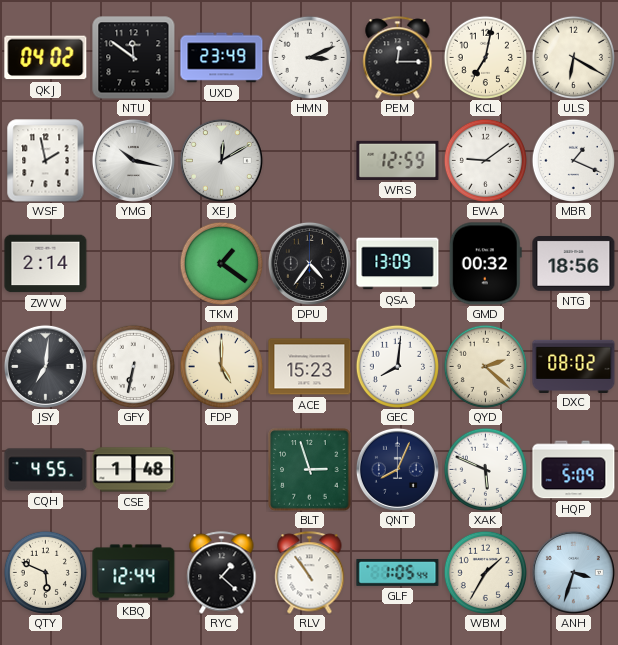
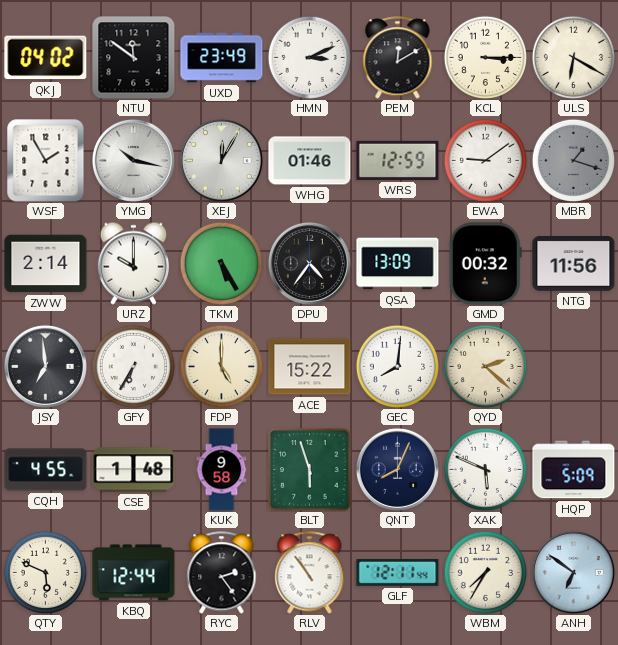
PEM: 12:15 -> 12:10 (398, 58)
KCL: 7:02 -> 3:15 (485, 57)
WSF: 1:58 -> 1:55 (46, 161)
XEJ: 12:10 -> 12:05 (221, 160)
WHG: none -> 01:46 (310, 161)
MBR: 1:19 -> 1:18 (573, 160)
MBR dial: white -> grey (573, 160)
URZ: none -> 10:00 (134, 263)
TKM: 1:21 -> 5:25 (221, 263)
NTG: 18:56 -> 11:56 (574, 264)
JSY: 7:01 -> 6:59 (45, 366)
GFY: 6:32 -> 6:35 (133, 366)
ACE: 15:23 -> 15:22 (310, 367)
DXC: 08:02 -> none (574, 366)
KUK: none -> 9:58 (222, 470)
BLT: 2:57 -> 5:57 (310, 470)
RYC: 1:22 -> 2:24 (222, 573)
GLF: 1:05 -> 12:11 (398, 572)
WBM: 1:35 -> 7:35 (485, 572)
ANH: 3:33 -> 6:51 (573, 572)
